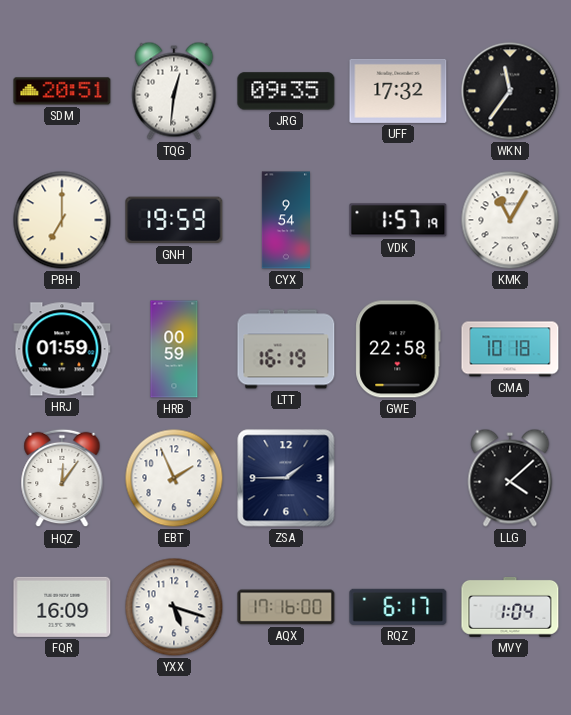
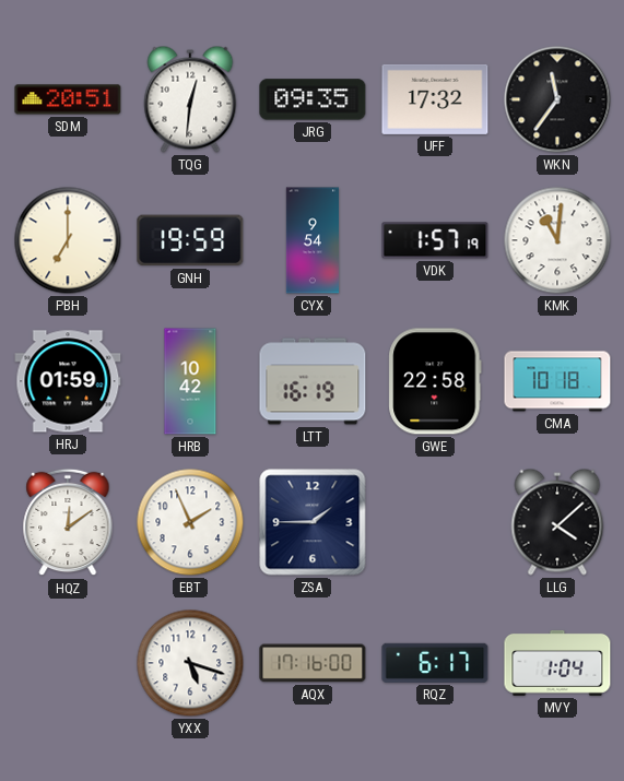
KMK: 11:05 -> 11:01 (557, 240)
HRB: 00:59 -> 10:42 (190, 381)
HQZ: 12:06 -> 12:09 (68, 522)
FQR: 16:09 -> none (62, 607)
